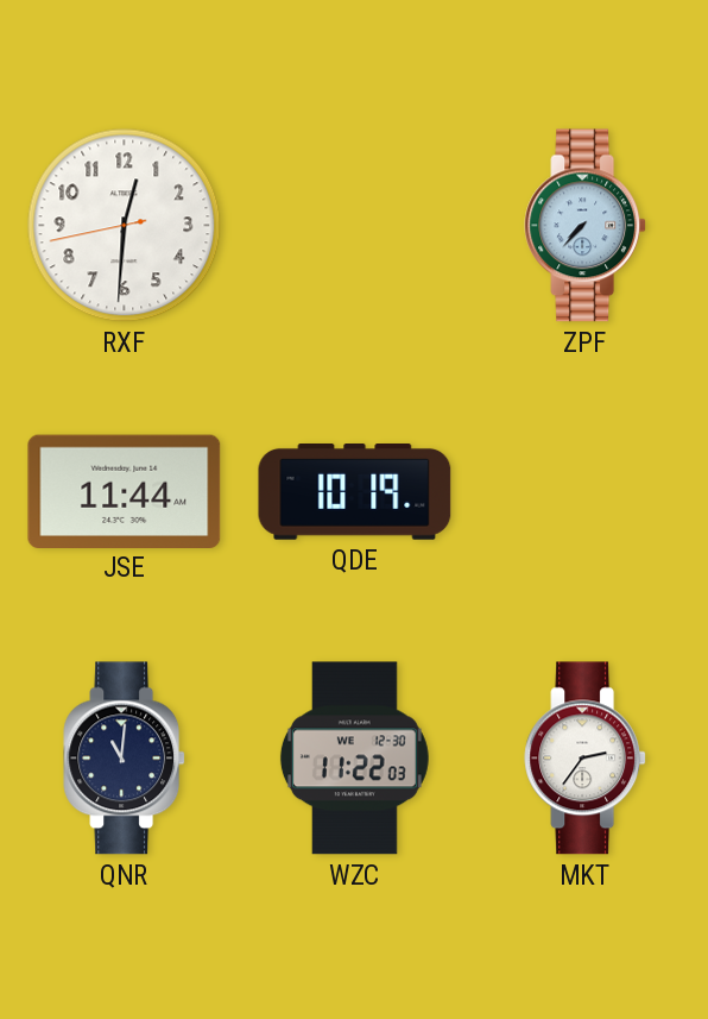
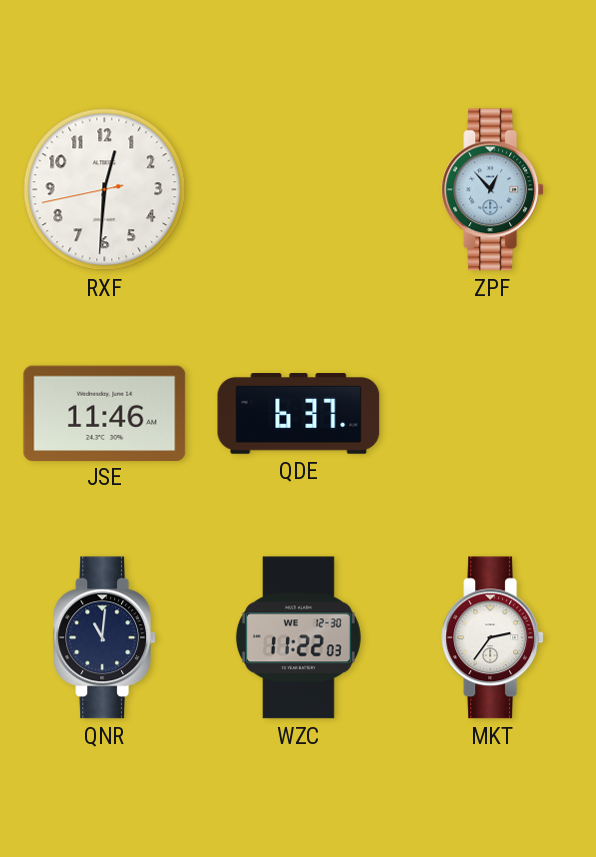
ZPF: 7:37 -> 12:53 (493, 190)
JSE: 11:44 -> 11:46 (105, 413)
QDE: 10:19 -> 6:37 (299, 414)
